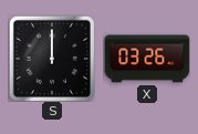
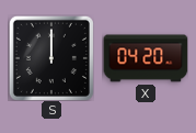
X: 03:26 -> 04:20 (146, 58)
